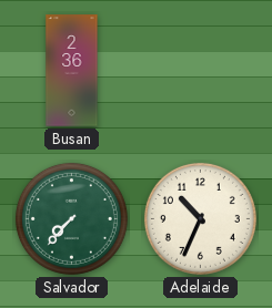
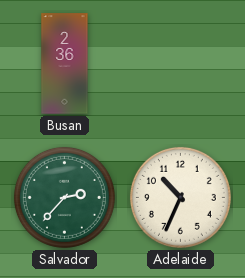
Salvador: 7:37 -> 2:37 (64, 197)
